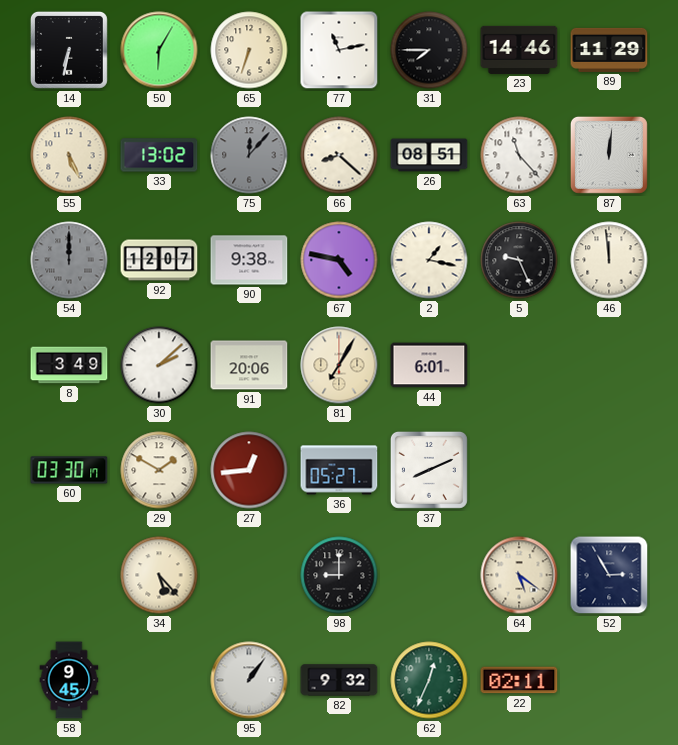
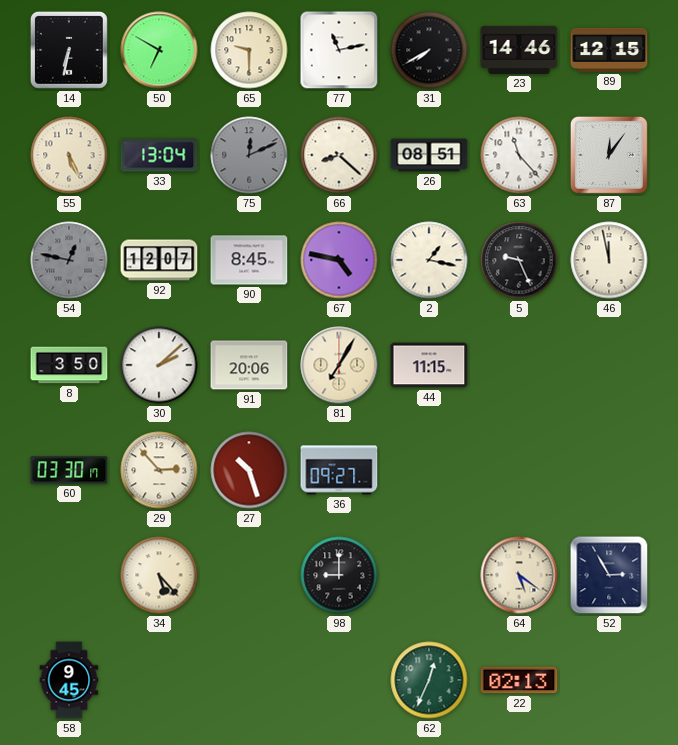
50: 6:05 -> 6:50 (159, 50)
65: 6:33 -> 9:30 (249, 50)
31: 7:45 -> 7:40 (429, 50)
89: 11:29 -> 12:15 (609, 50)
33: 13:02 -> 13:04 (159, 155)
75: 12:07 -> 12:11 (249, 155)
87: 12:01 -> 12:06 (609, 155)
54: 12:00 -> 12:47 (69, 260)
90: 9:38 -> 8:45 (249, 260)
46: 11:59 -> 11:58 (609, 260)
8: 3:49 -> 3:50 (69, 365)
44: 6:01 -> 11:15 (429, 365)
29: 1:50 -> 2:53 (159, 470)
27: 12:44 -> 10:27 (249, 470)
36: 05:27 -> 09:27 (339, 470)
37: 8:11 -> none (429, 470)
95: 1:06 -> none (249, 680)
82: 9:32 -> none (339, 680)
22: 02:11 -> 02:13 (519, 680)
